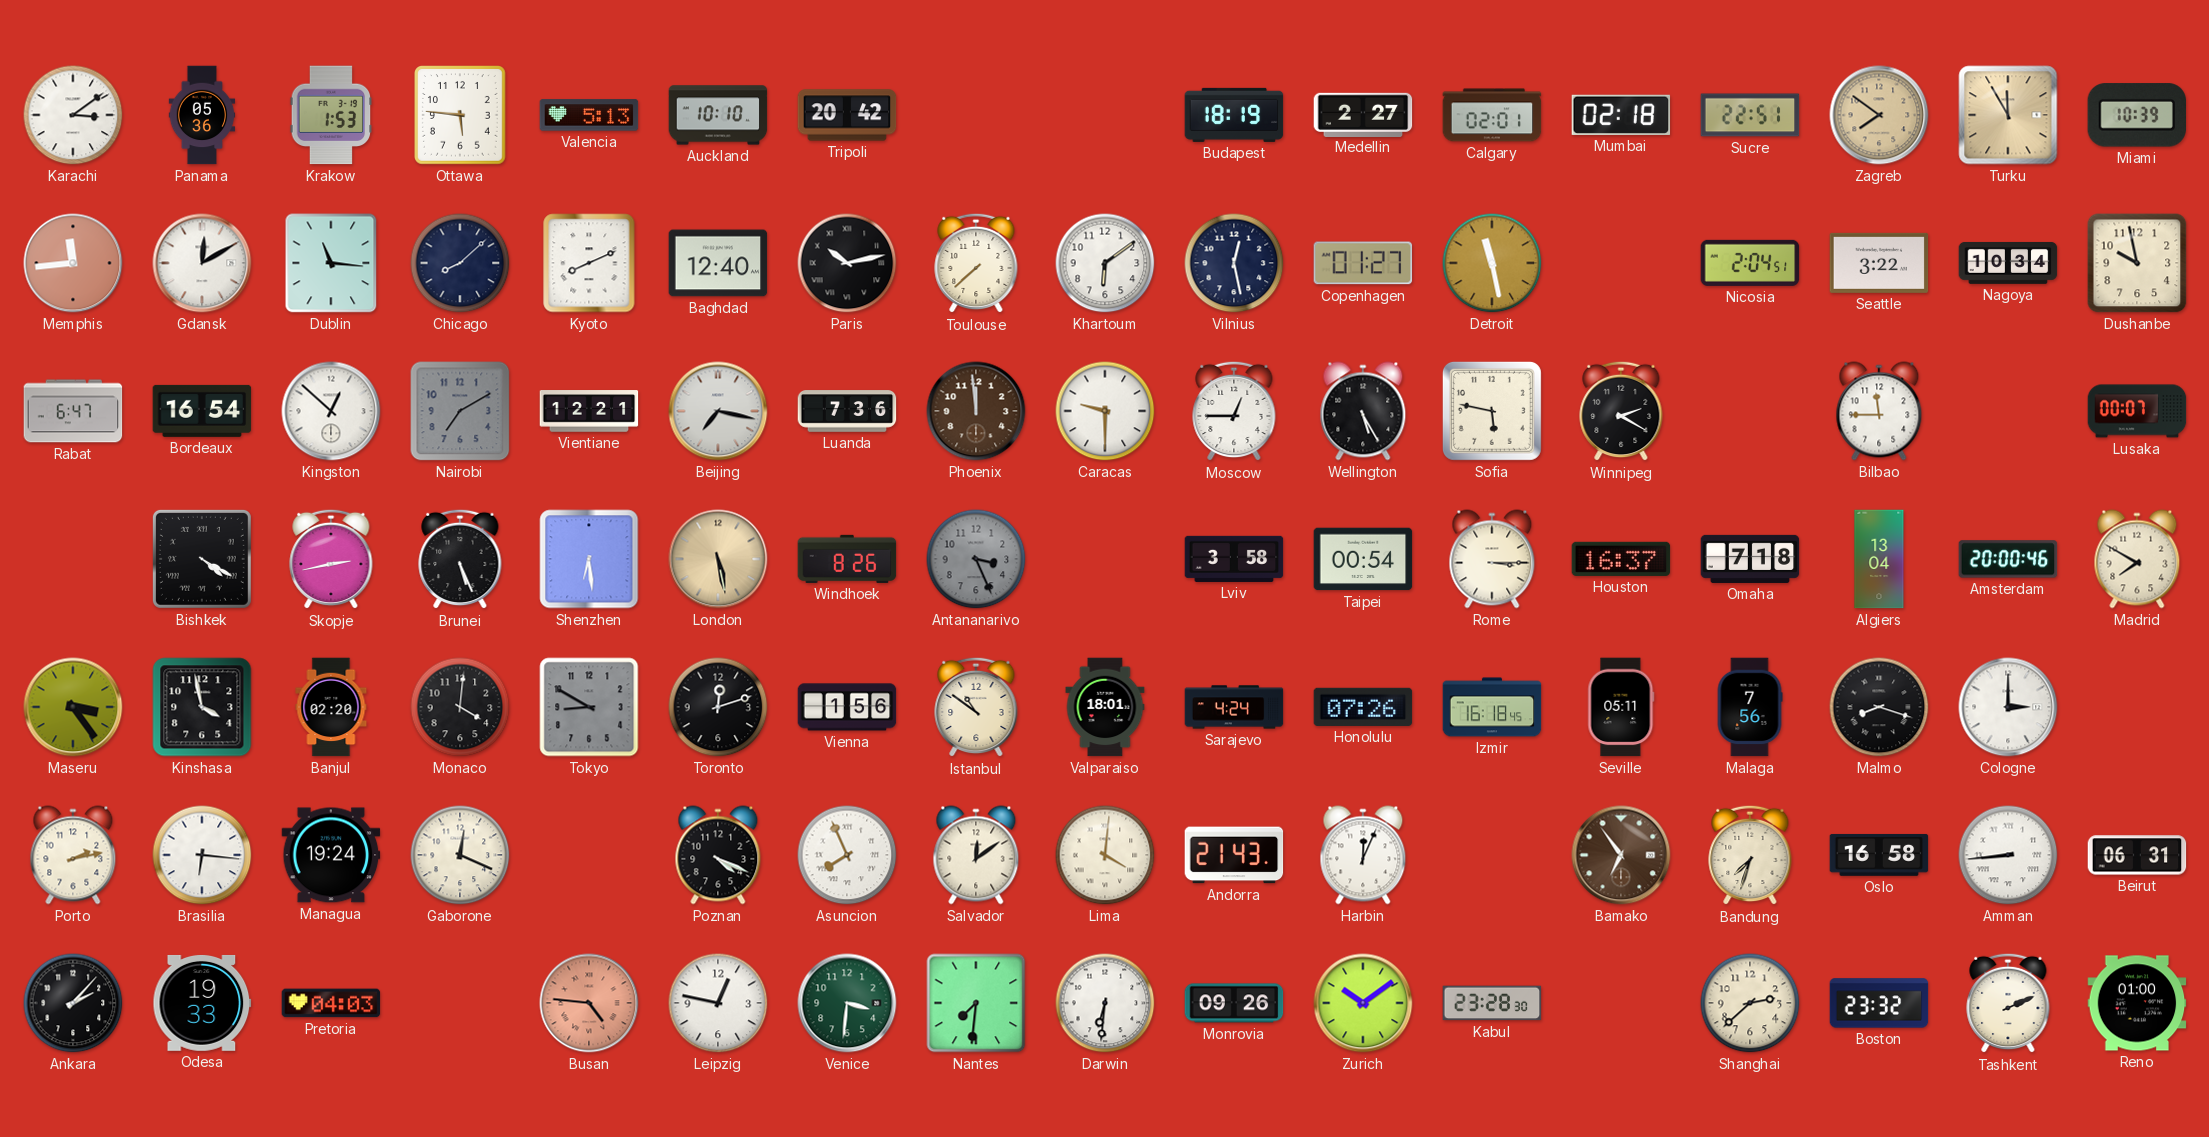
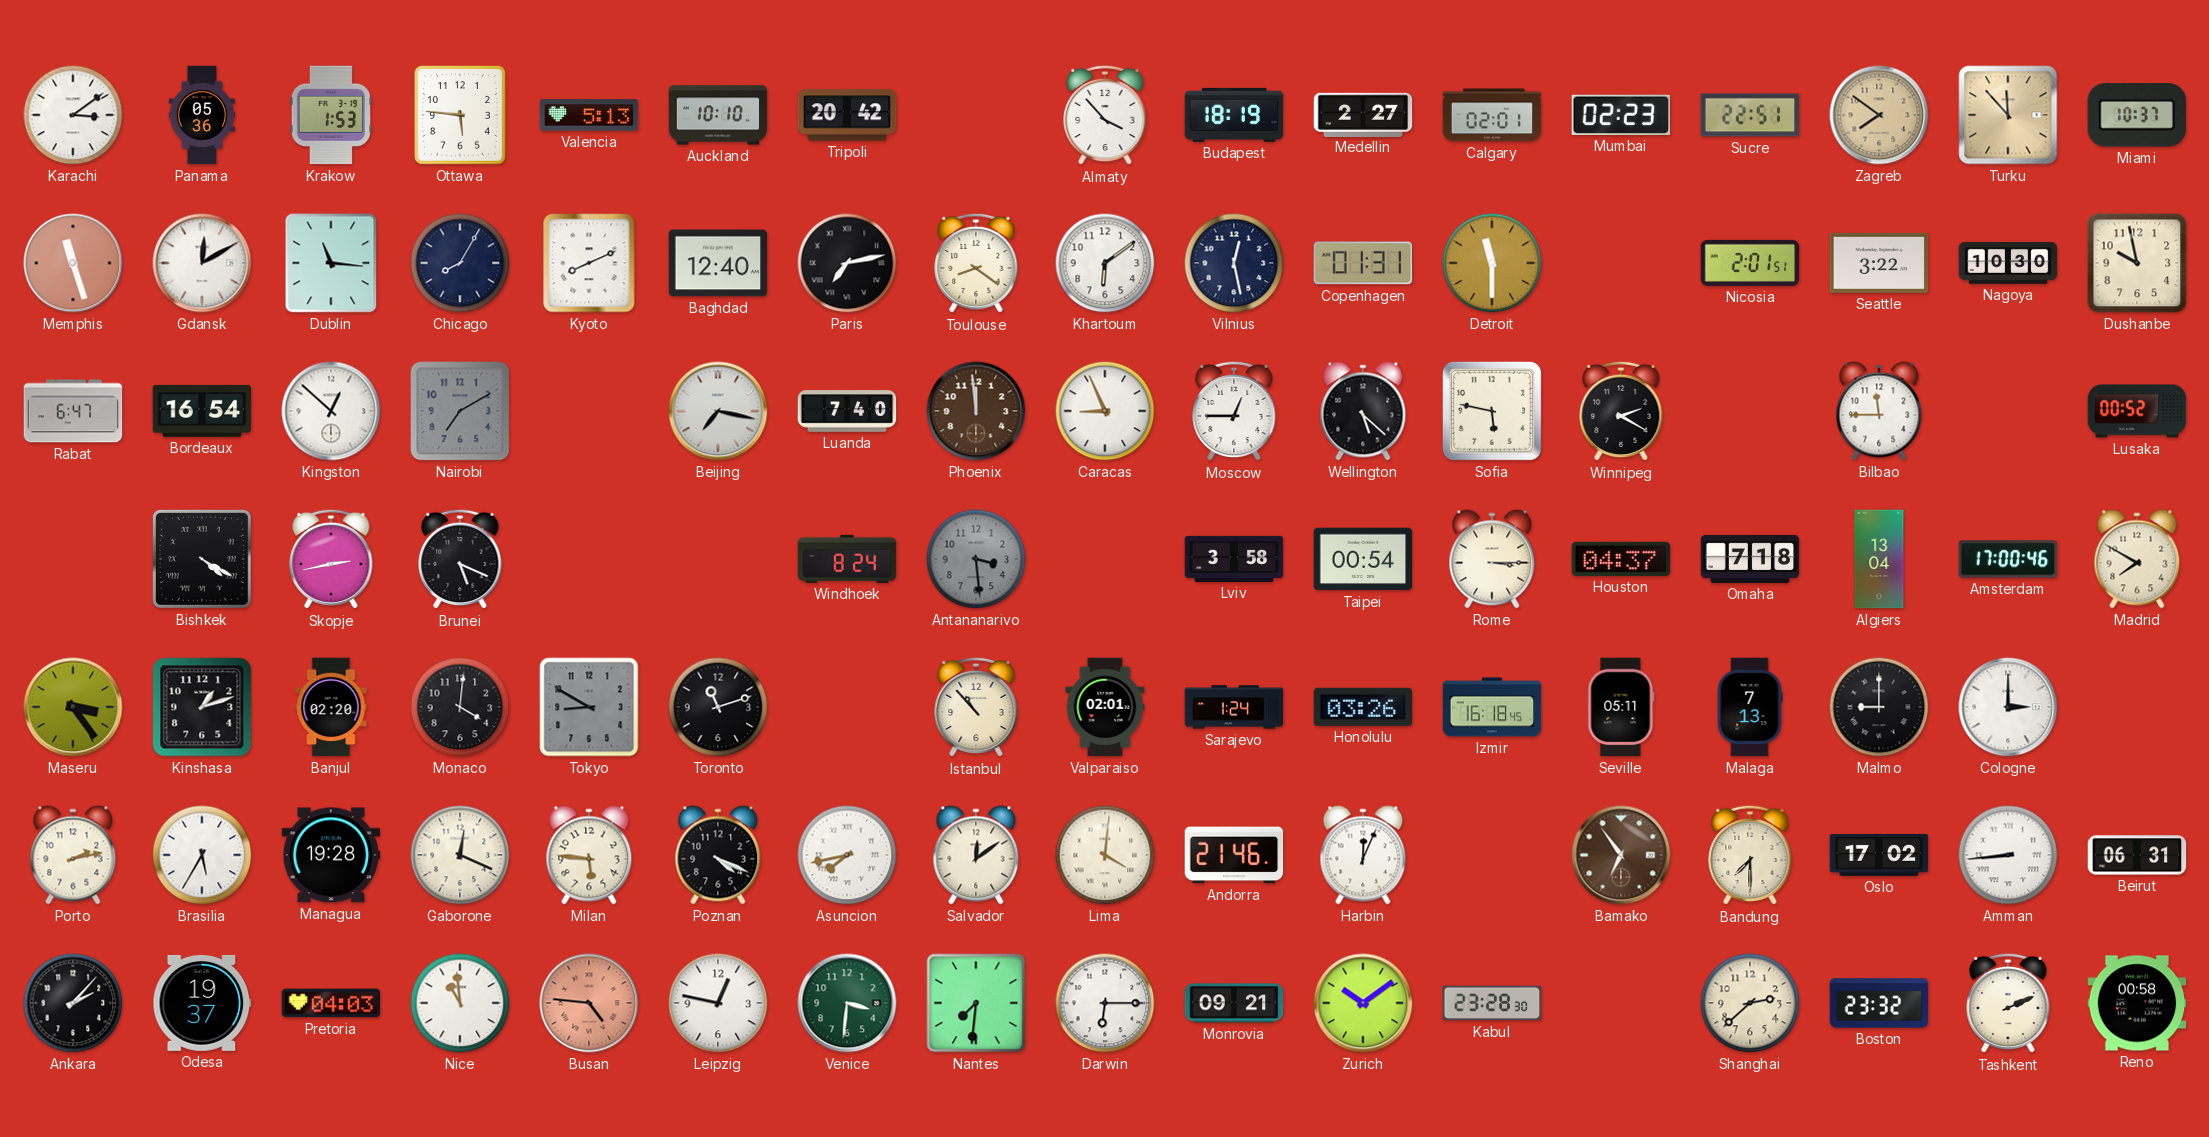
Almaty: none -> 3:53 (1105, 115)
Mumbai: 02:18 -> 02:23 (1621, 115)
Turku: 11:55 -> 11:53 (2008, 115)
Miami: 10:39 -> 10:37 (2137, 115)
Memphis: 11:44 -> 11:27 (73, 263)
Chicago: 8:08 -> 8:05 (460, 263)
Paris: 10:13 -> 7:13 (847, 263)
Toulouse: 7:38 -> 8:21 (976, 263)
Copenhagen: 01:27 -> 01:31 (1363, 263)
Detroit: 11:28 -> 11:30 (1492, 263)
Nicosia: 2:04 -> 2:01 (1750, 263)
Nagoya: 10:34 -> 10:30 (2008, 263)
Vientiane: 12:21 -> none (589, 411)
Luanda: 7:36 -> 7:40 (847, 411)
Caracas: 9:30 -> 8:56 (1105, 411)
Wellington: 5:25 -> 5:22 (1363, 411)
Lusaka: 00:07 -> 00:52 (2137, 411)
Brunei: 5:26 -> 5:19 (460, 559)
Shenzhen: 6:29 -> none (589, 559)
London: 5:28 -> none (718, 559)
Windhoek: 8:26 -> 8:24 (847, 559)
Antananarivo: 3:26 -> 3:29 (976, 559)
Houston: 16:37 -> 04:37 (1621, 559)
Amsterdam: 20:00 -> 17:00 (2008, 559)
Kinshasa: 3:58 -> 1:12 (202, 707)
Toronto: 12:12 -> 11:12 (718, 707)
Vienna: 1:56 -> none (847, 707)
Istanbul: 10:51 -> 10:53 (976, 707)
Valparaiso: 18:01 -> 02:01 (1105, 707)
Sarajevo: 4:24 -> 1:24 (1234, 707)
Honolulu: 07:26 -> 03:26 (1363, 707)
Malaga: 7:56 -> 7:13 (1750, 707)
Malmo: 8:18 -> 9:00 (1879, 707)
Brasilia: 6:16 -> 5:35 (202, 855)
Managua: 19:24 -> 19:28 (331, 855)
Milan: none -> 5:46 (589, 855)
Asuncion: 7:56 -> 7:43 (847, 855)
Andorra: 21:43 -> 21:46 (1234, 855)
Bandung: 7:33 -> 7:30 (1750, 855)
Oslo: 16:58 -> 17:02 (1879, 855)
Odesa: 19:33 -> 19:37 (202, 1003)
Nice: none -> 10:59 (460, 1003)
Darwin: 6:31 -> 6:15 (1105, 1003)
Monrovia: 09:26 -> 09:21 (1234, 1003)
Reno: 01:00 -> 00:58 (2137, 1003)
